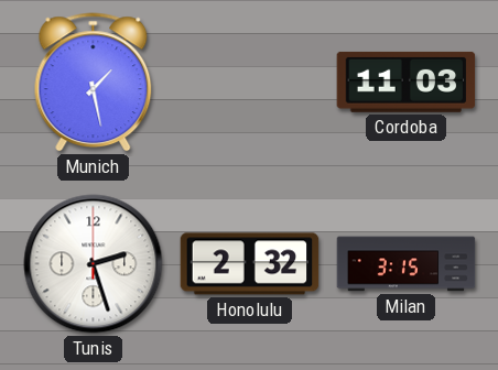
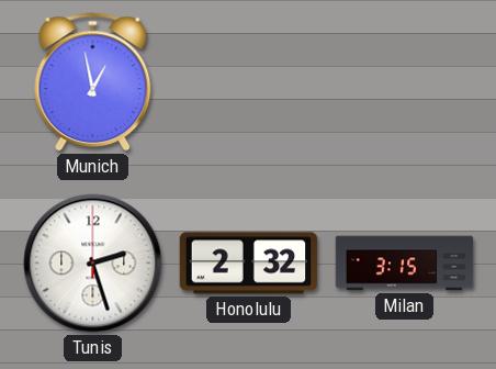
Munich: 1:28 -> 12:58 (93, 82)
Cordoba: 11:03 -> none (407, 81)
